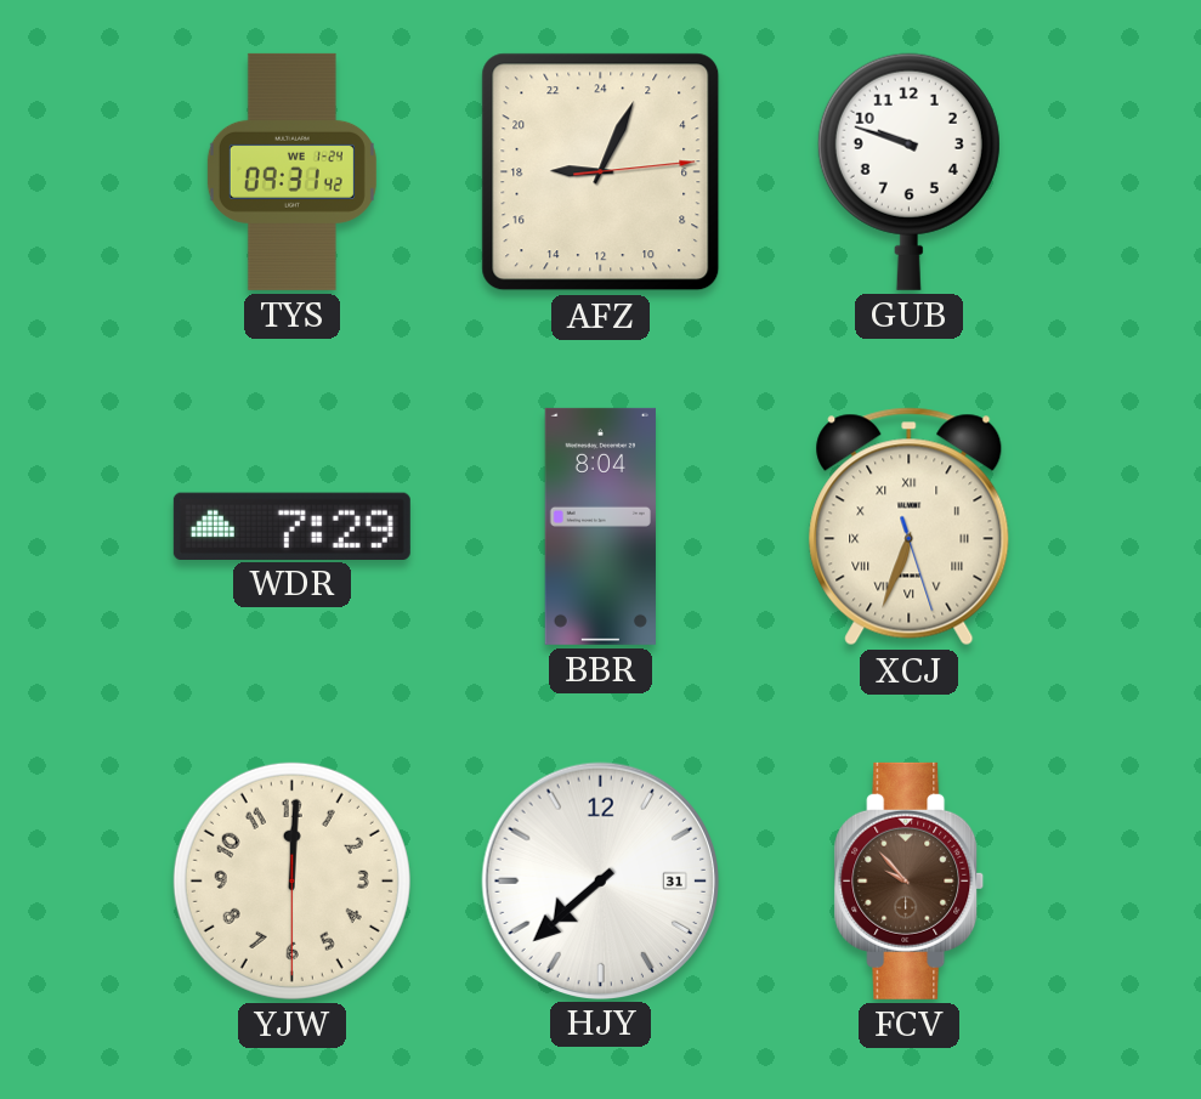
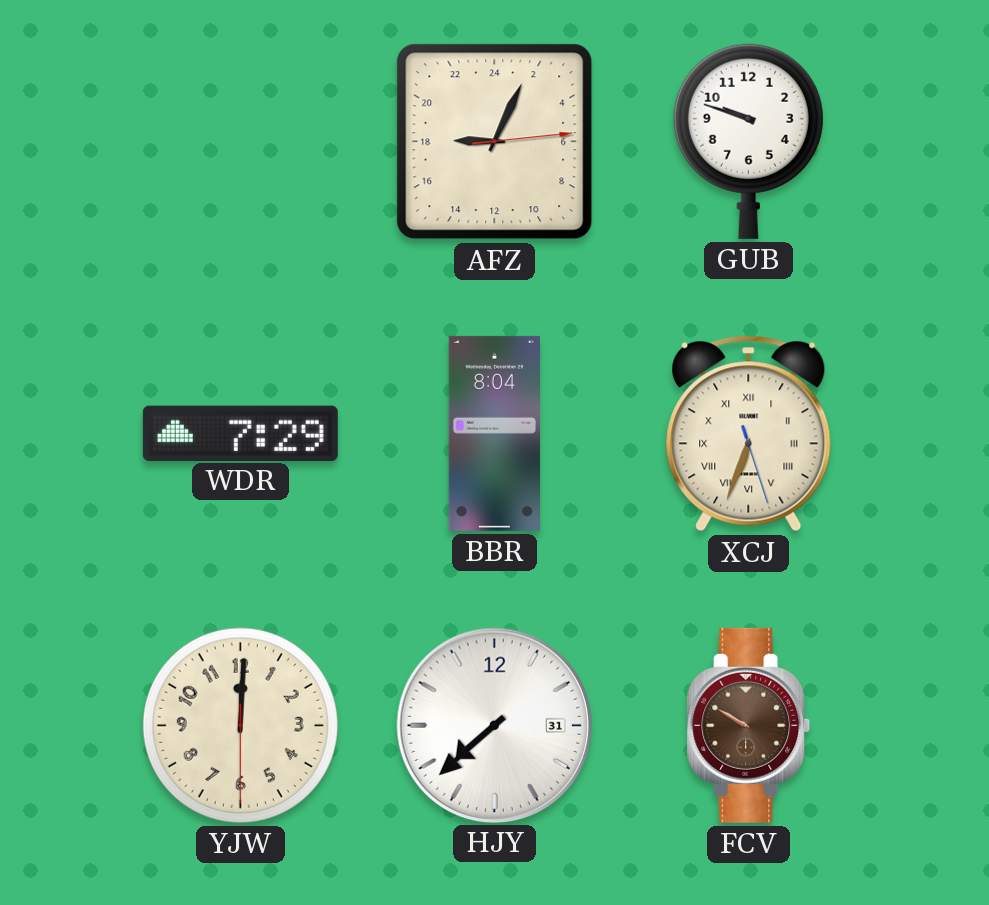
TYS: 09:31 -> none (291, 171)
FCV: 9:53 -> 9:50 (749, 725)
